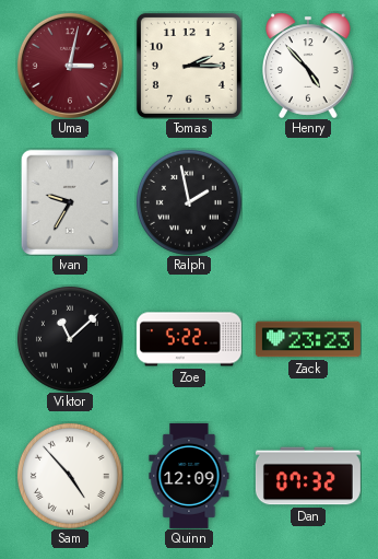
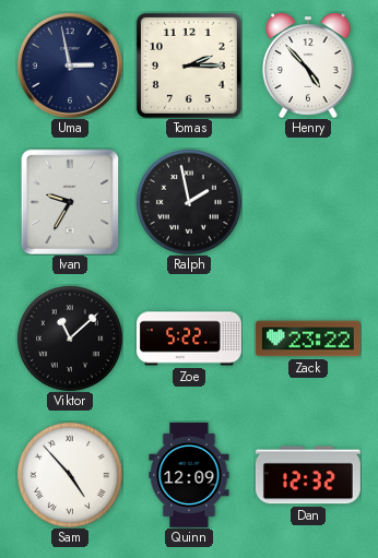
Uma: 3:02 -> 2:58 (70, 66)
Uma dial: burgundy -> navy (70, 66)
Zack: 23:23 -> 23:22 (308, 339)
Dan: 07:32 -> 12:32 (308, 475)
